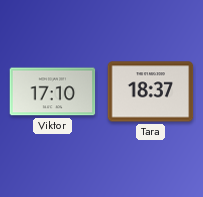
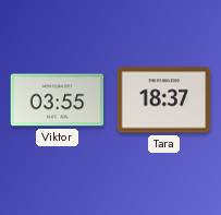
Viktor: 17:10 -> 03:55 (58, 100)
